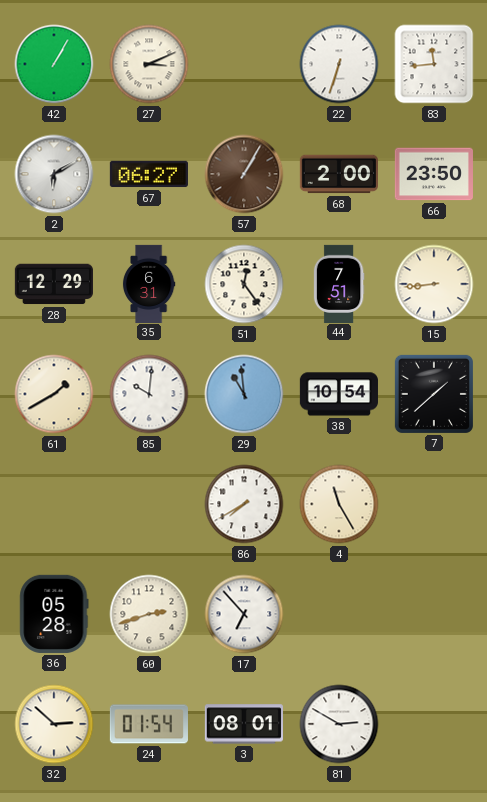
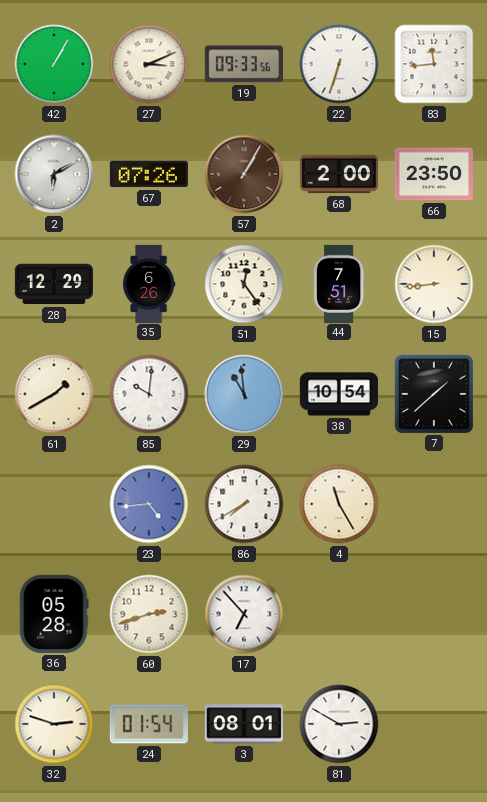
19: none -> 09:33 (244, 64)
67: 06:27 -> 07:26 (149, 174)
35: 6:31 -> 6:26 (149, 283)
23: none -> 4:44 (149, 504)
32: 2:52 -> 2:48 (54, 724)
